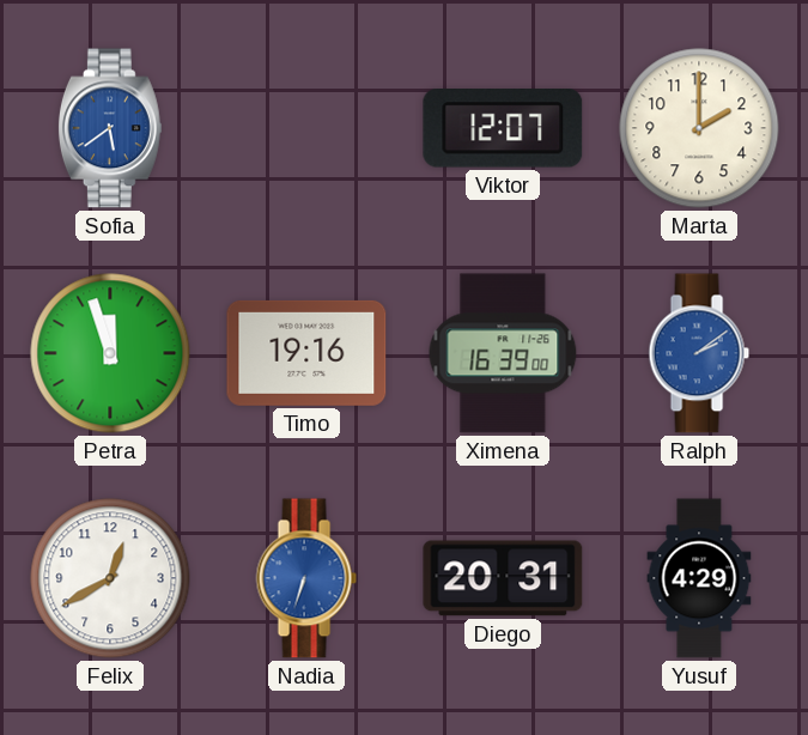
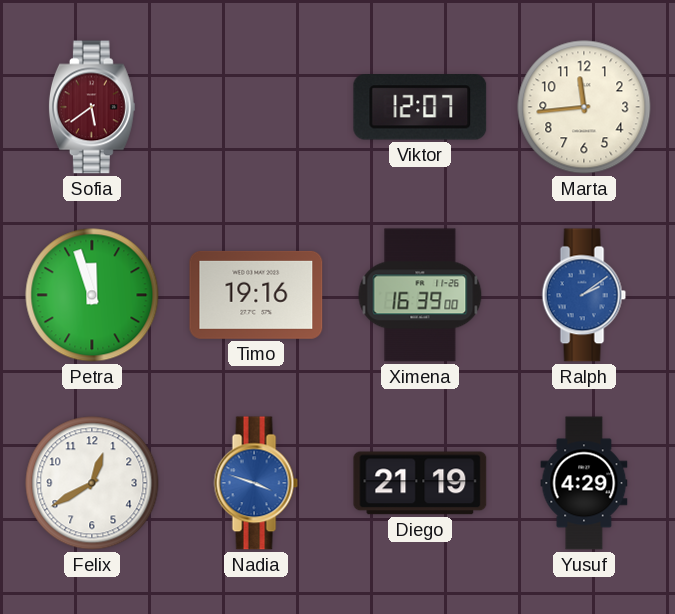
Sofia dial: blue -> burgundy (92, 107)
Marta: 2:00 -> 11:44 (584, 107)
Nadia: 6:33 -> 3:48 (256, 483)
Diego: 20:31 -> 21:19 (420, 483)
